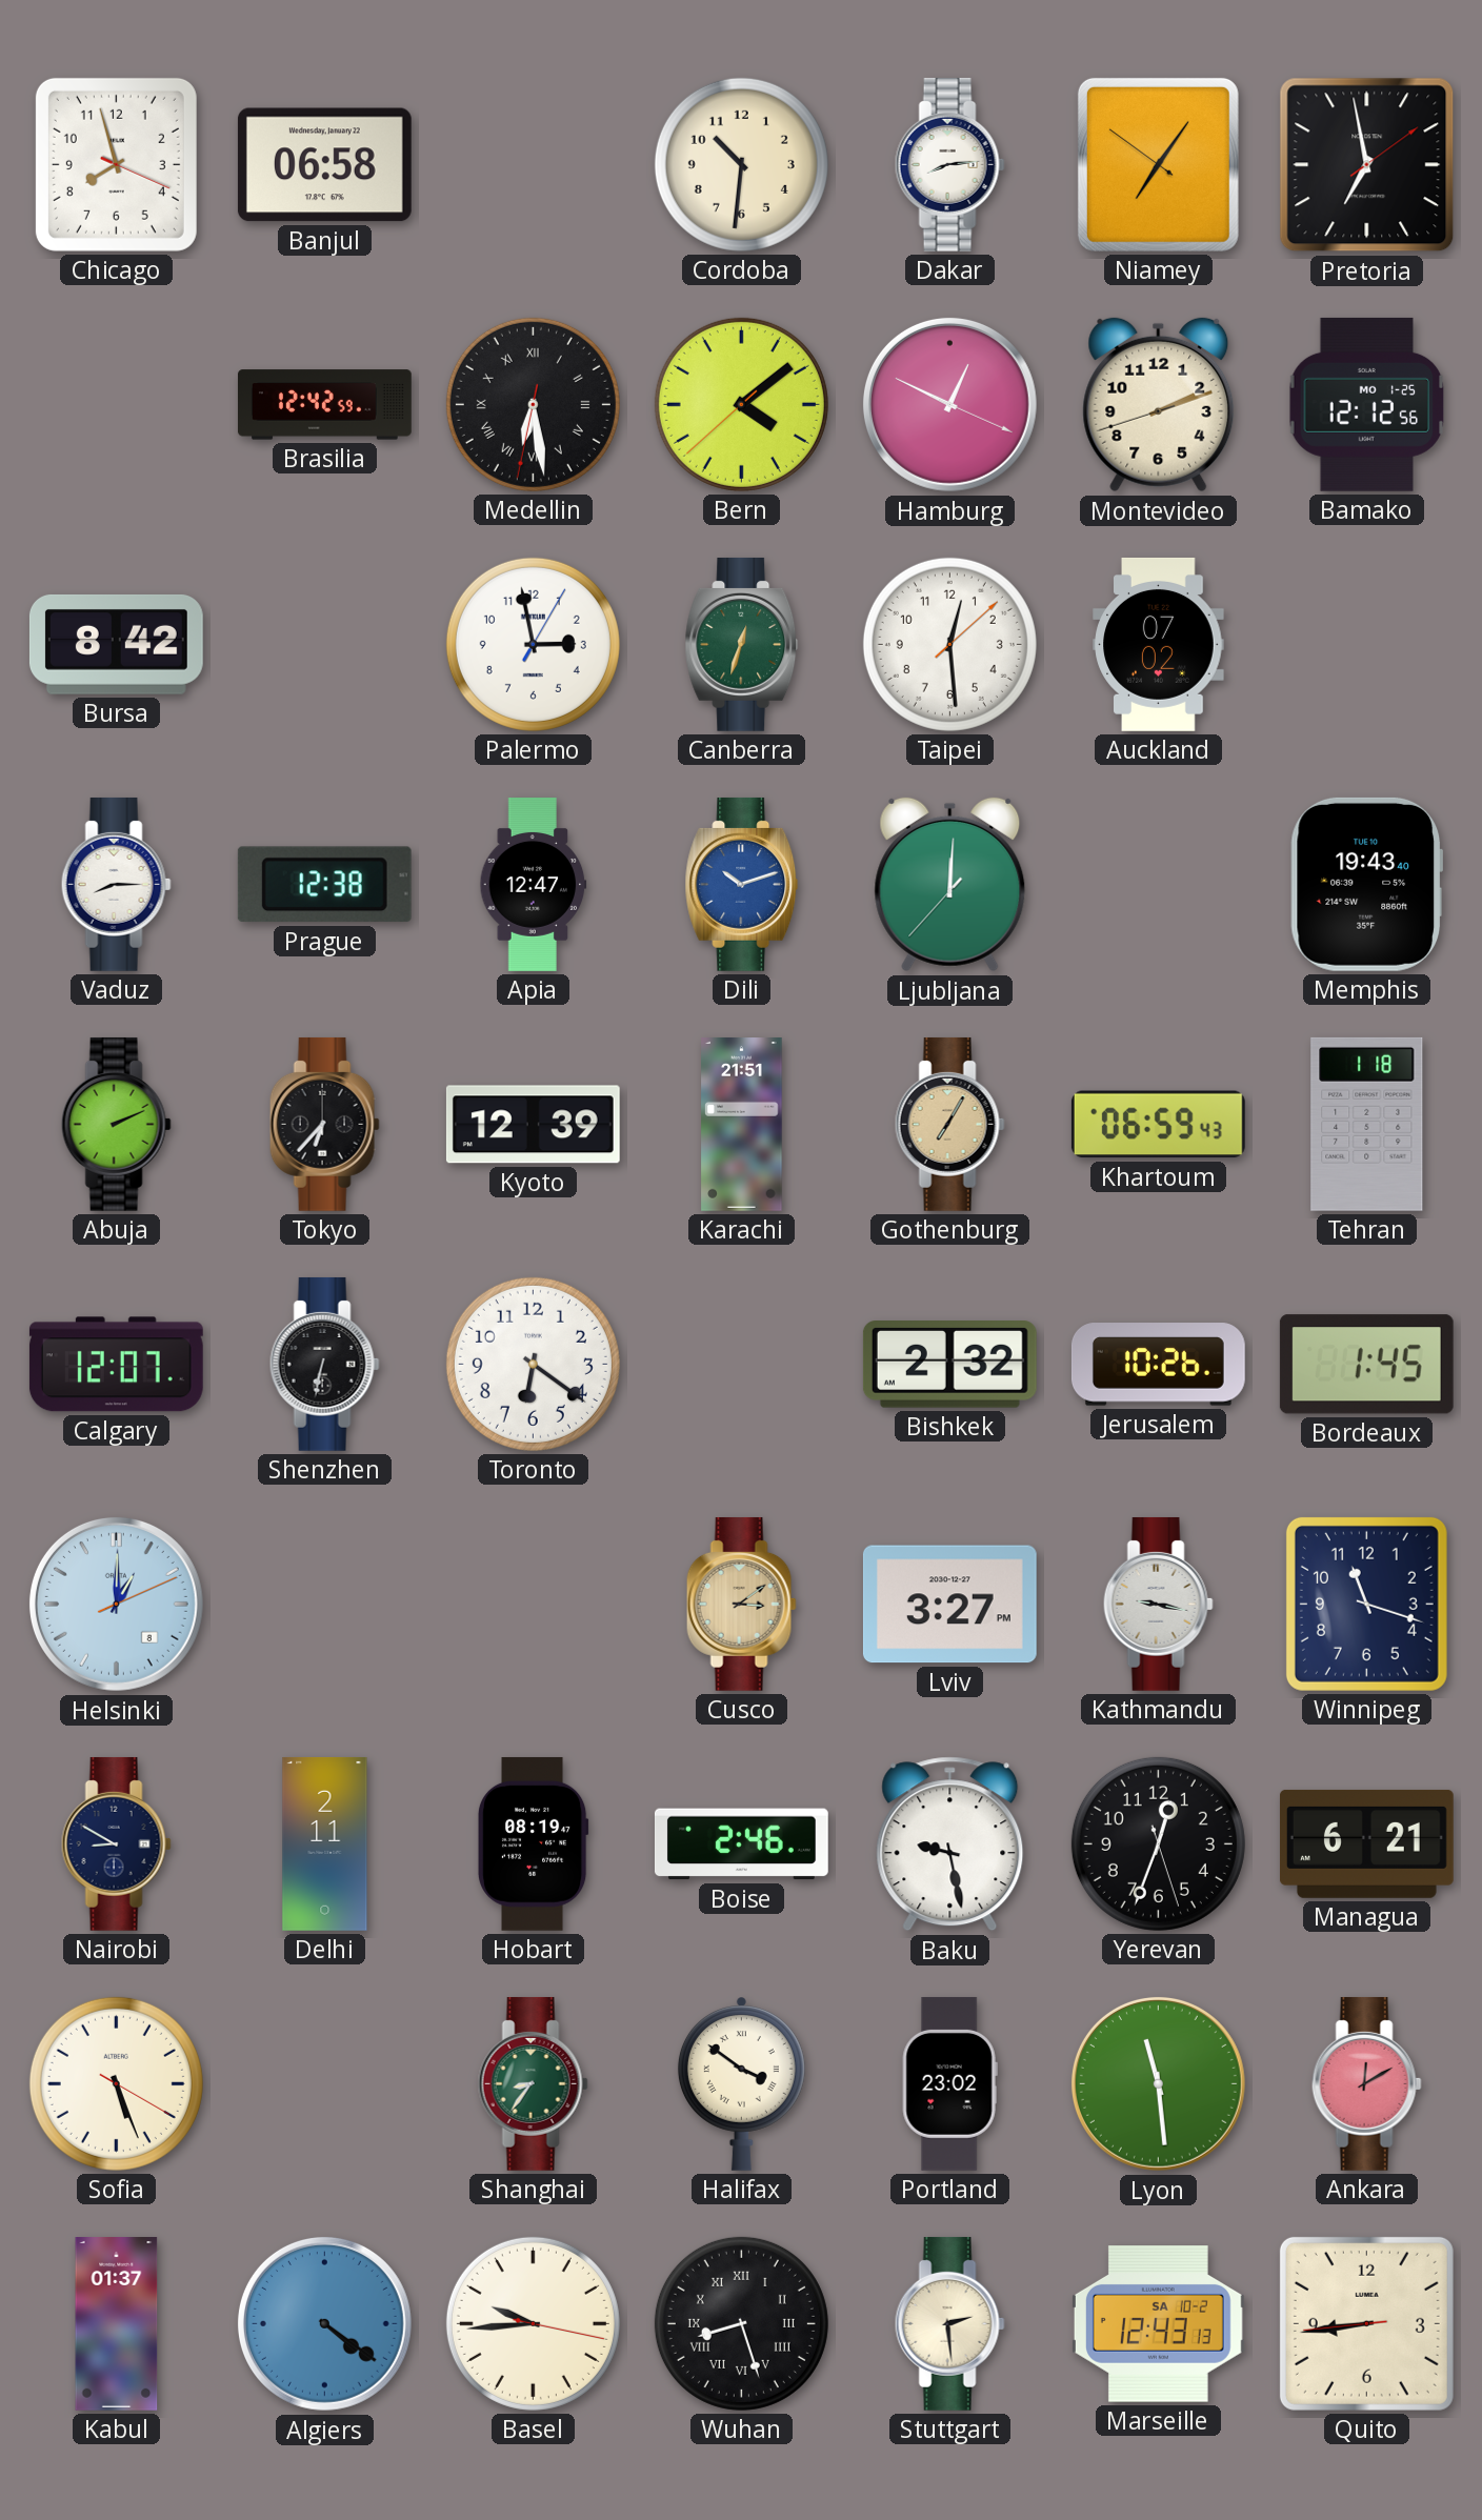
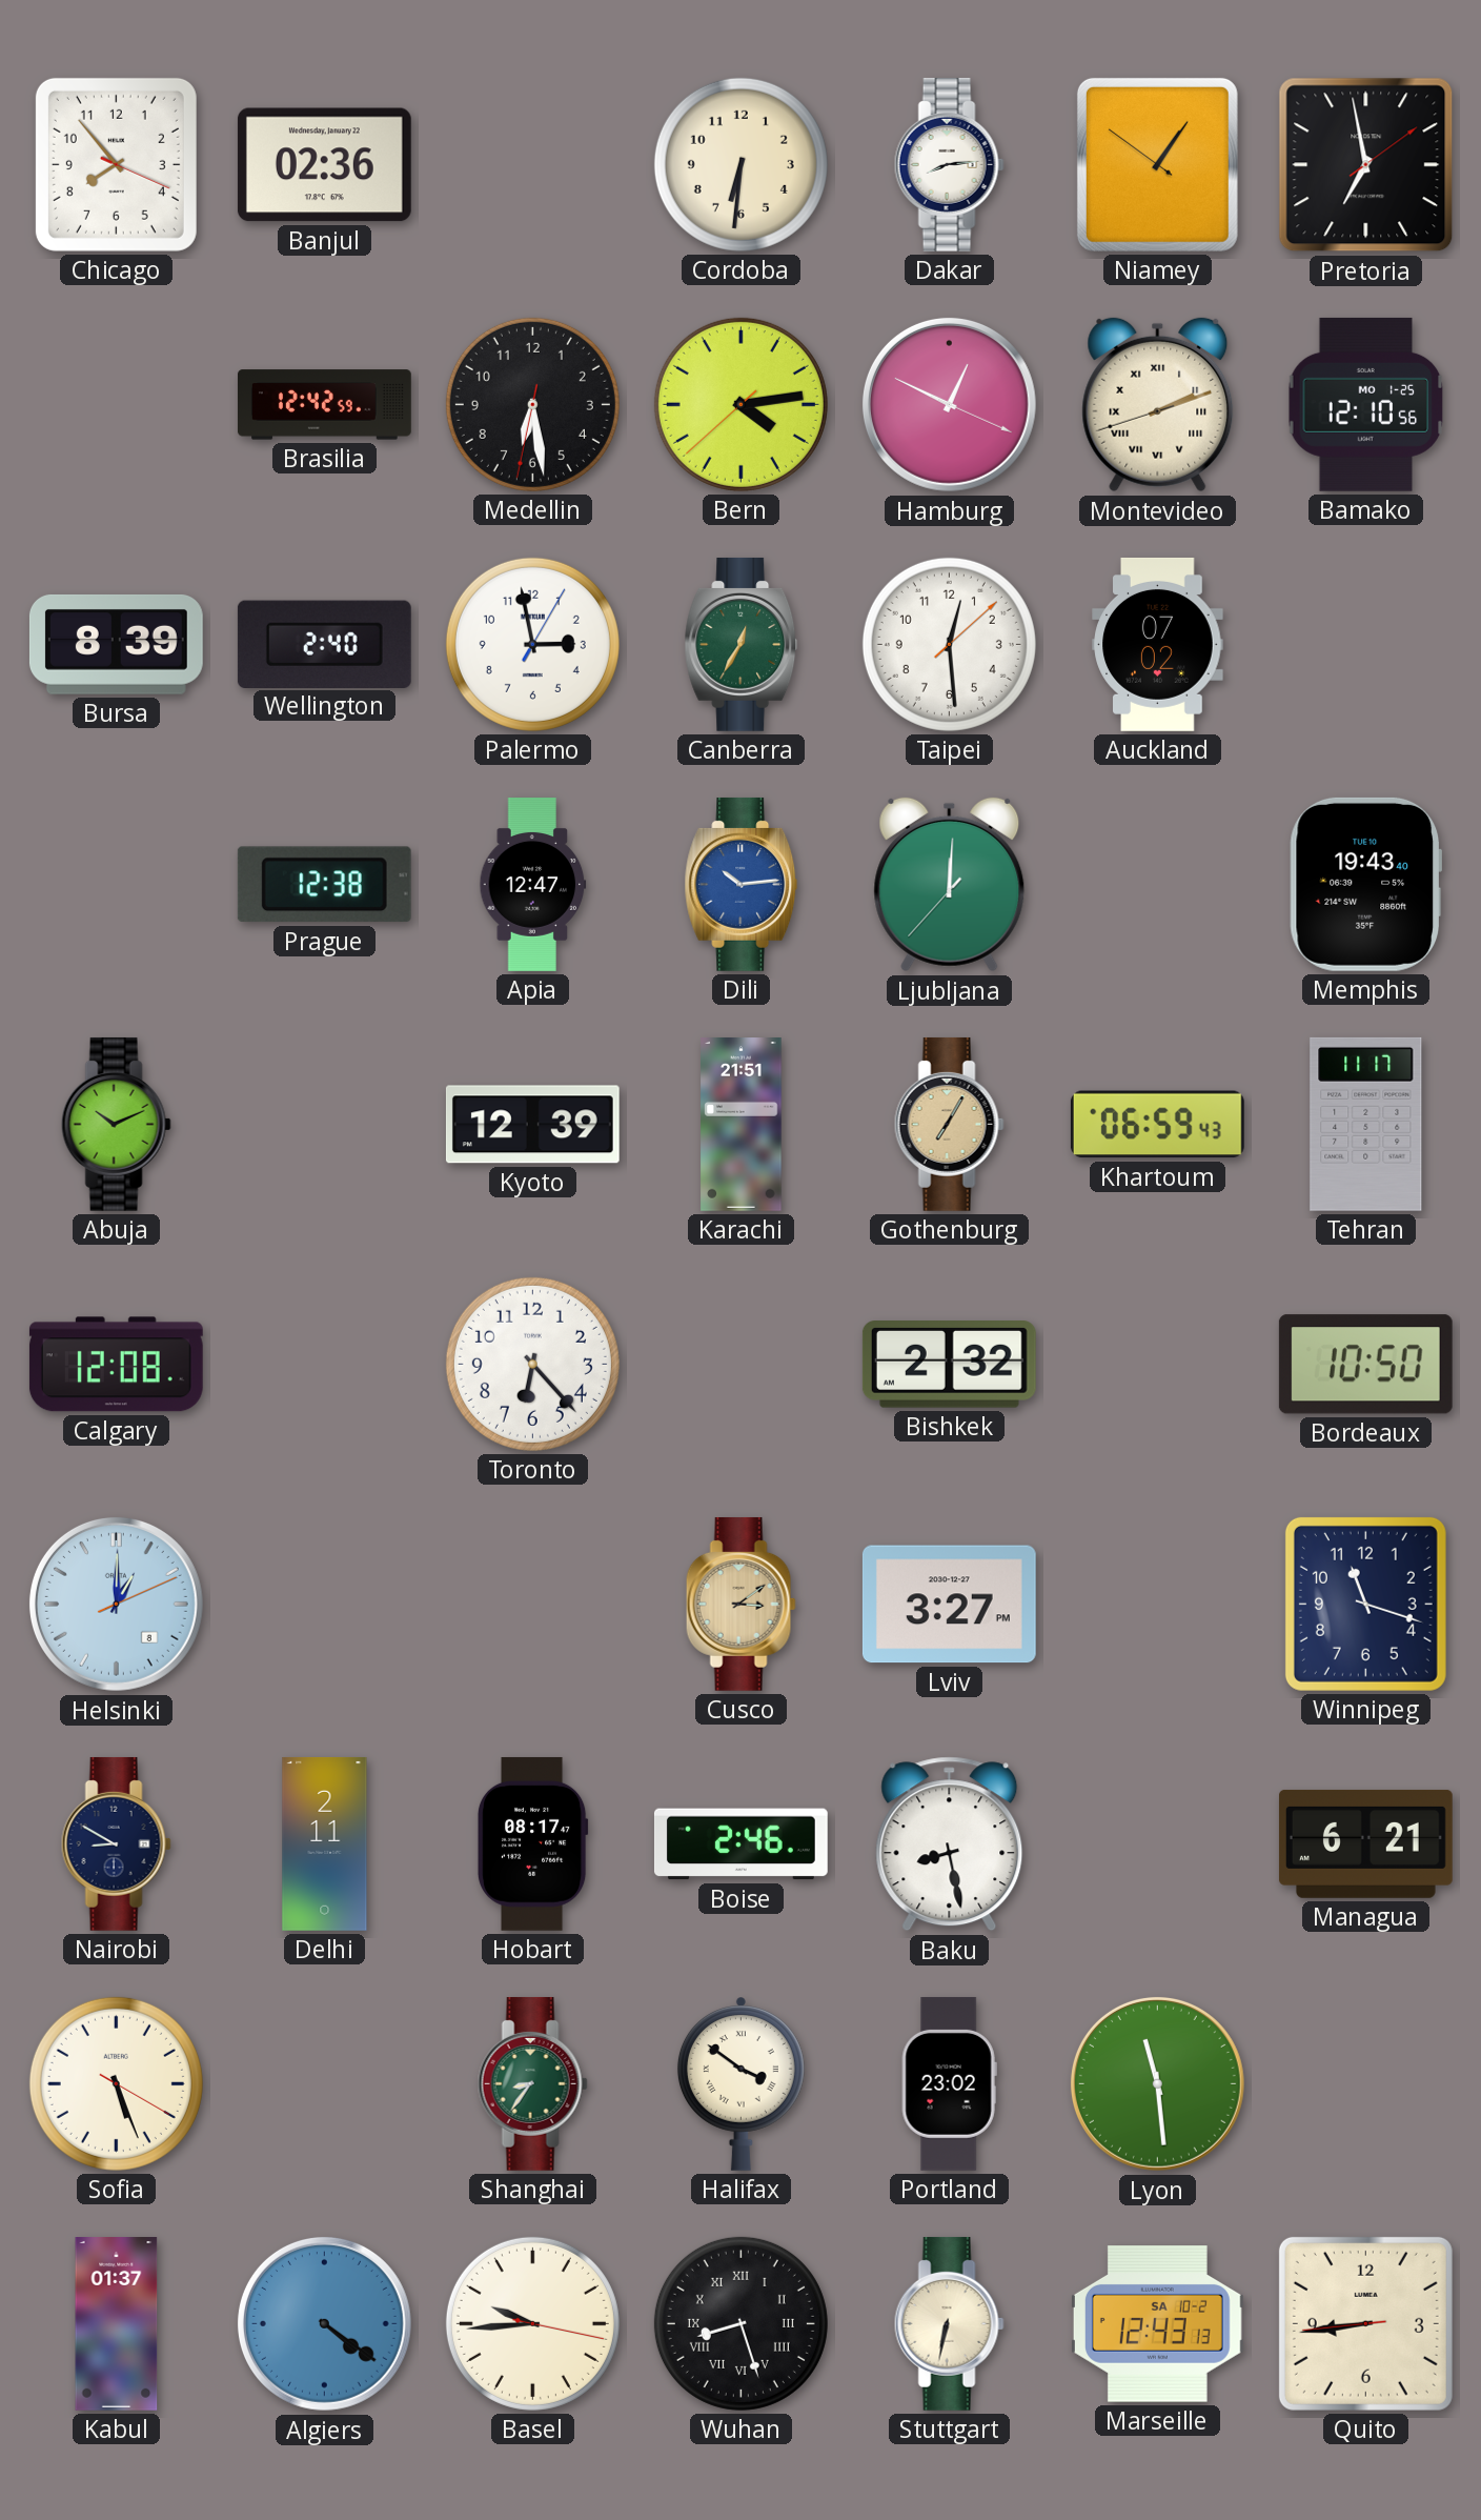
Chicago: 7:57 -> 7:53 (116, 164)
Banjul: 06:58 -> 02:36 (324, 165)
Cordoba: 10:31 -> 6:31 (740, 164)
Niamey: 7:05 -> 1:05 (1157, 164)
Medellin numerals: Roman -> Arabic (532, 404)
Bern: 4:08 -> 4:13 (740, 404)
Montevideo numerals: Arabic -> Roman (1158, 405)
Bamako: 12:12 -> 12:10 (1366, 404)
Bursa: 8:42 -> 8:39 (116, 644)
Wellington: none -> 2:40 (324, 644)
Canberra: 12:33 -> 12:35 (742, 644)
Vaduz: 8:15 -> none (116, 884)
Dili: 10:12 -> 10:14 (742, 884)
Abuja: 2:11 -> 10:11 (116, 1124)
Tokyo: 6:37 -> none (324, 1124)
Tehran: 1:18 -> 11:17 (1366, 1124)
Calgary: 12:07 -> 12:08 (116, 1365)
Shenzhen: 6:32 -> none (324, 1364)
Toronto: 6:21 -> 6:23 (532, 1364)
Jerusalem: 10:26 -> none (1158, 1365)
Bordeaux: 1:45 -> 10:50 (1365, 1365)
Kathmandu: 9:17 -> none (1158, 1604)
Hobart: 08:19 -> 08:17 (532, 1843)
Baku: 9:28 -> 8:28 (950, 1844)
Yerevan: 12:33 -> none (1158, 1843)
Ankara: 12:10 -> none (1366, 2083)
Stuttgart: 2:29 -> 6:32 (949, 2323)
